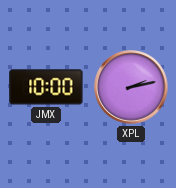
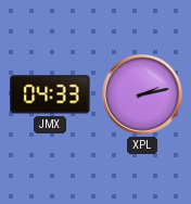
JMX: 10:00 -> 04:33 (50, 94)
